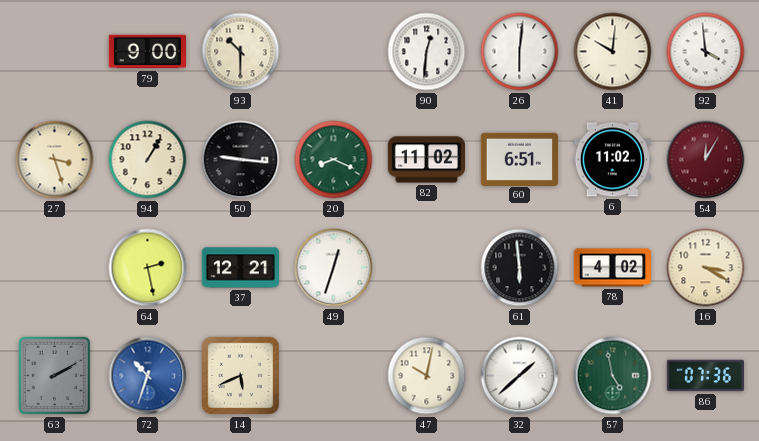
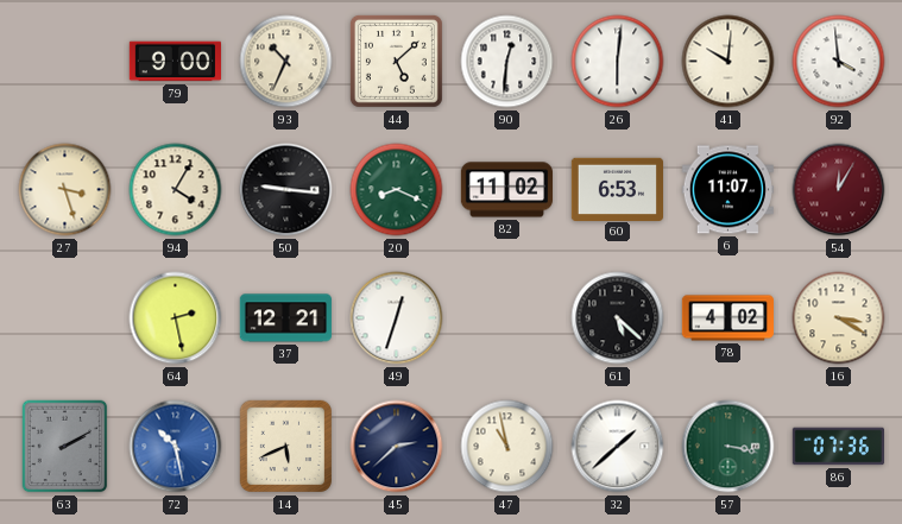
93: 10:30 -> 10:34 (286, 62)
44: none -> 5:08 (396, 61)
94: 1:05 -> 4:05 (176, 190)
60: 6:51 -> 6:53 (617, 189)
6: 11:02 -> 11:07 (727, 190)
61: 5:59 -> 5:22 (618, 318)
72: 10:33 -> 10:28 (176, 447)
45: none -> 2:38 (397, 447)
47: 10:02 -> 10:58 (507, 447)
57: 4:58 -> 3:17 (728, 447)
